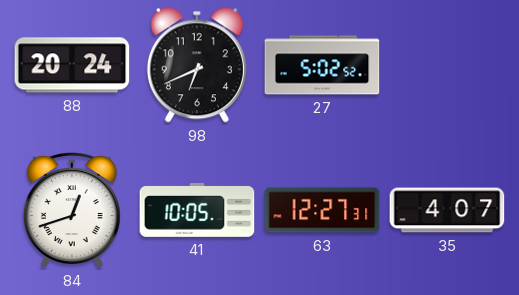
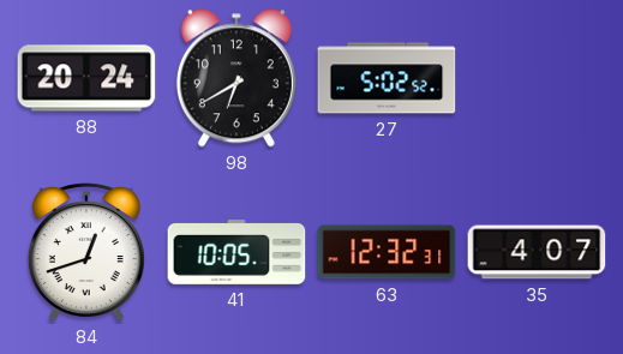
98: 6:41 -> 6:40 (236, 78)
63: 12:27 -> 12:32 (387, 252)
